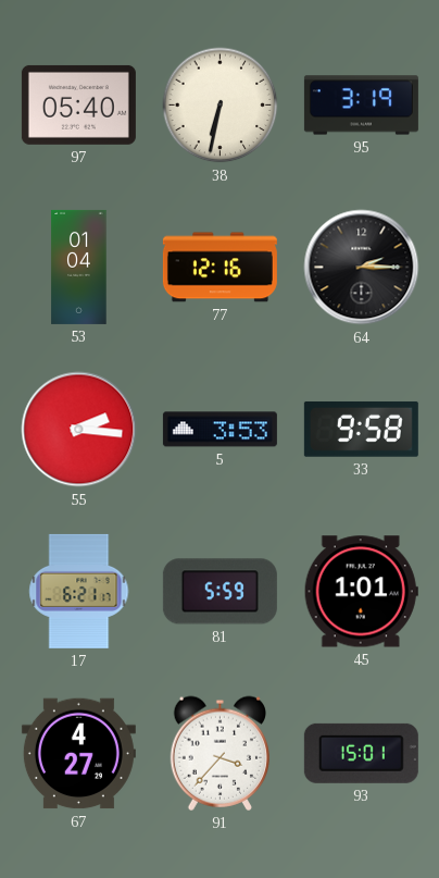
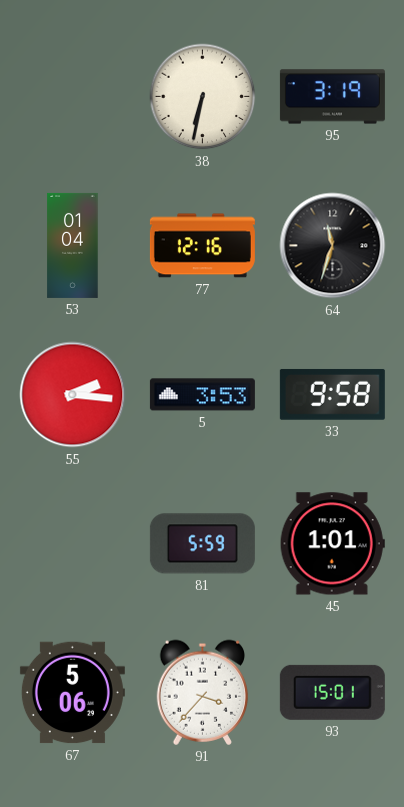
97: 05:40 -> none (78, 104)
64: 2:15 -> 11:33 (333, 246)
17: 6:21 -> none (79, 591)
67: 4:27 -> 5:06 (72, 693)
